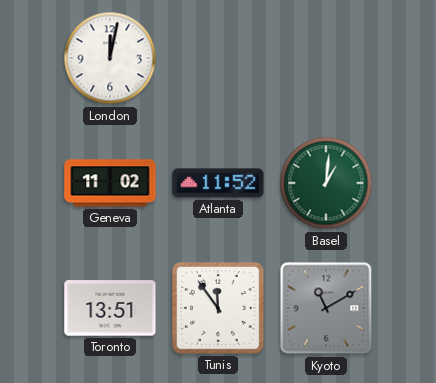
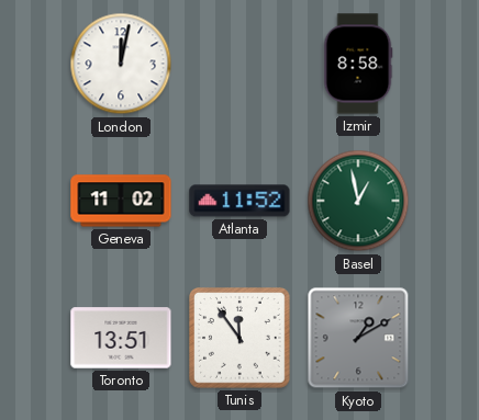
Izmir: none -> 8:58 (358, 64)
Basel: 1:01 -> 12:58 (358, 201)
Kyoto: 11:10 -> 1:10 (358, 338)
